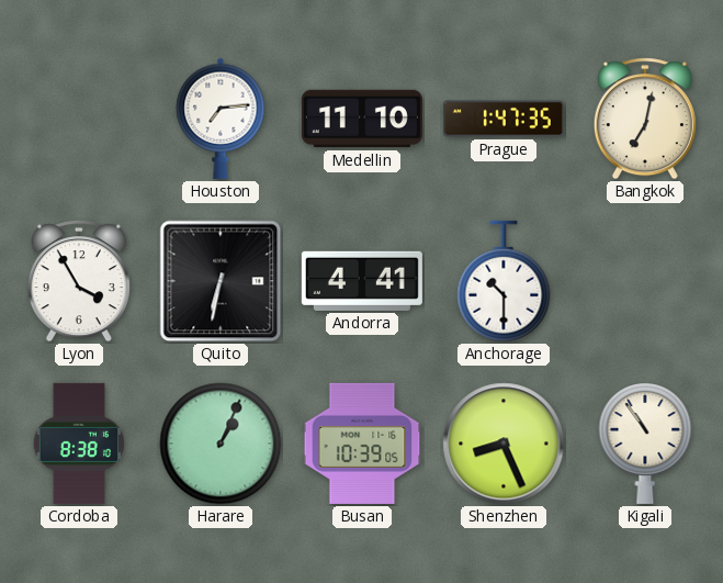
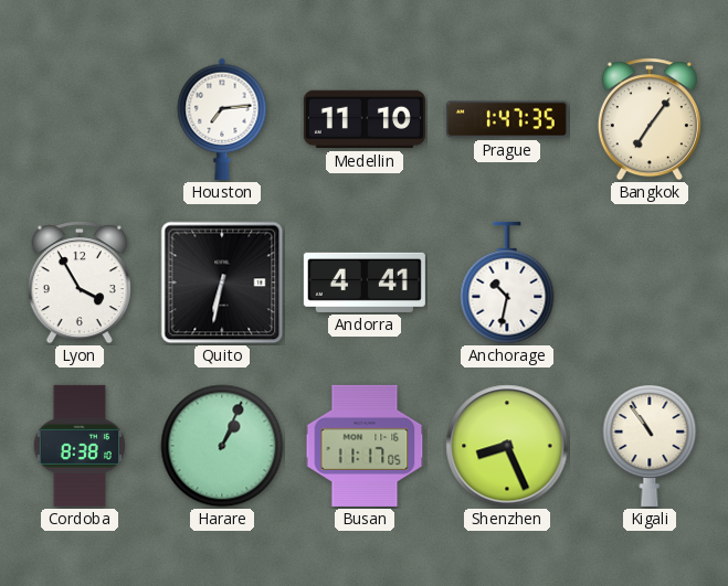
Bangkok: 7:02 -> 7:06 (650, 119)
Anchorage: 10:30 -> 10:32 (507, 283)
Busan: 10:39 -> 11:17 (365, 446)
